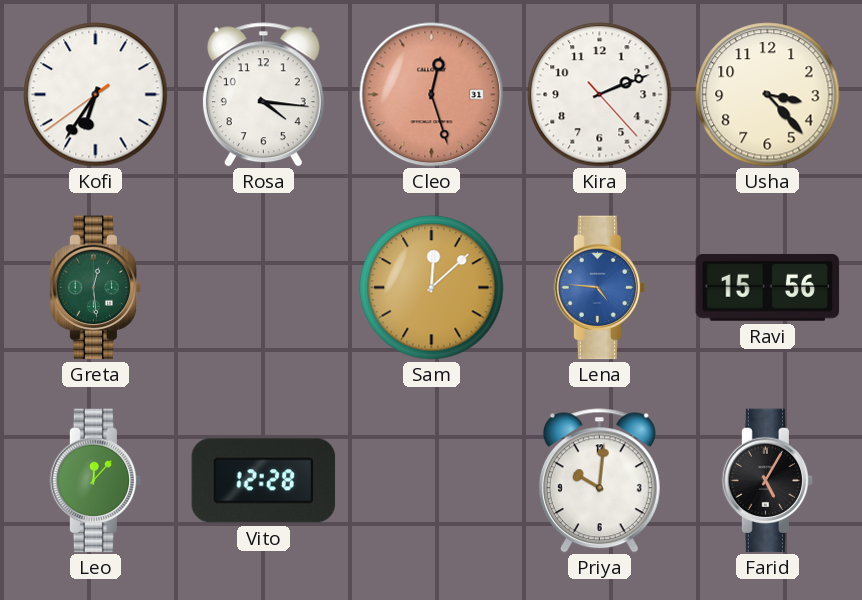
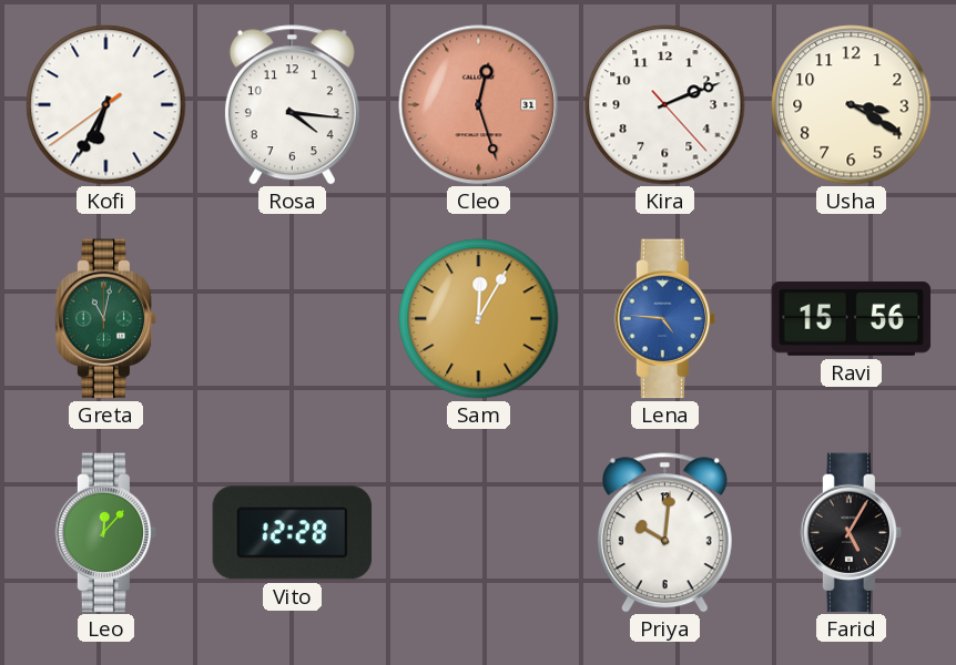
Kofi: 6:35 -> 6:34 (106, 105)
Usha: 3:23 -> 3:20 (852, 105)
Greta: 12:29 -> 11:02 (106, 319)
Sam: 12:08 -> 12:05 (479, 319)
